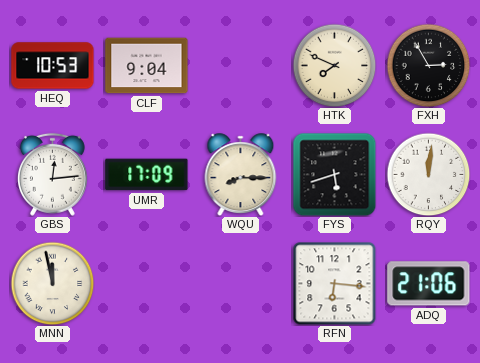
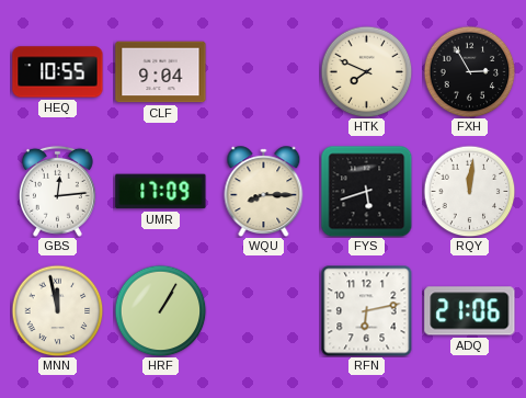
HEQ: 10:53 -> 10:55 (58, 72)
HRF: none -> 1:05 (160, 310)
RFN: 6:16 -> 6:13 (366, 310)
